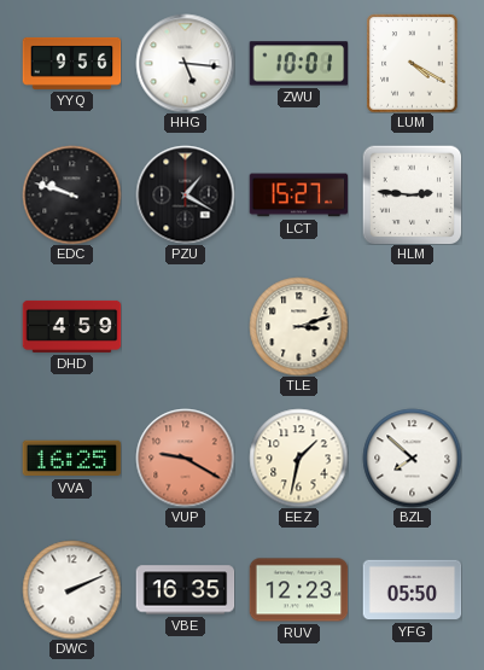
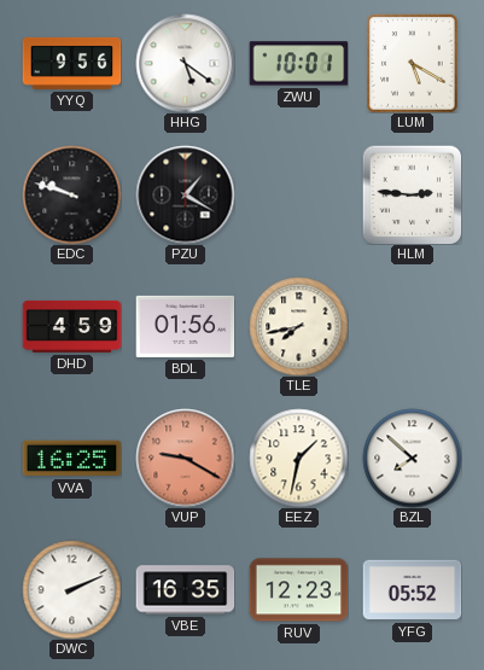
HHG: 5:16 -> 5:21 (185, 63)
LUM: 4:20 -> 5:20 (413, 63)
LCT: 15:27 -> none (298, 196)
BDL: none -> 01:56 (185, 326)
TLE: 3:12 -> 7:43 (298, 326)
YFG: 05:50 -> 05:52 (412, 590)
